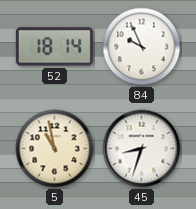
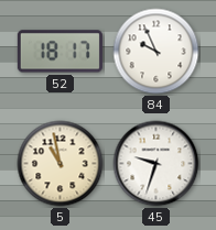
52: 18:14 -> 18:17 (60, 52)
45: 8:33 -> 9:33 (156, 164)
